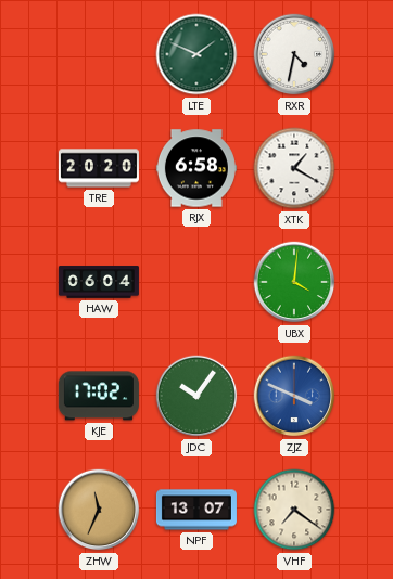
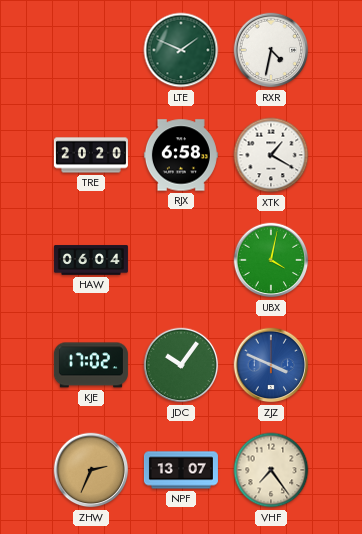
UBX: 4:01 -> 4:02 (271, 260)
ZHW: 11:34 -> 2:34 (91, 470)
VHF: 7:21 -> 7:24 (271, 470)
